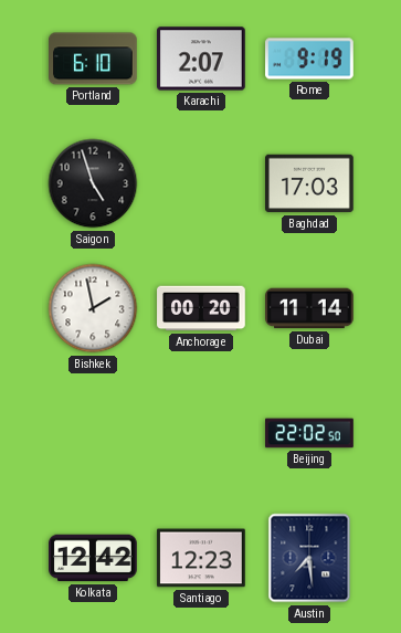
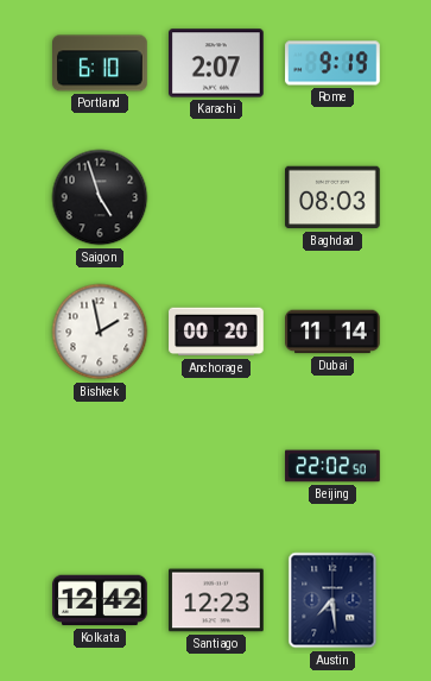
Baghdad: 17:03 -> 08:03 (334, 197)
